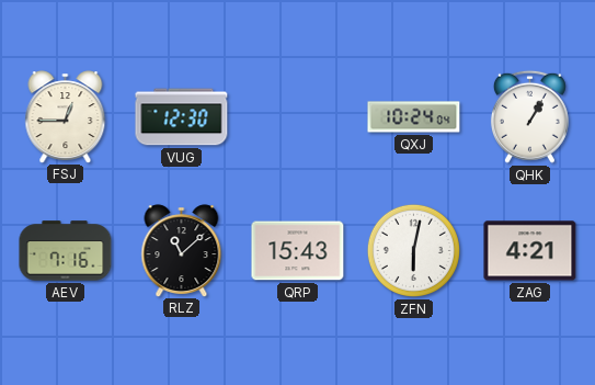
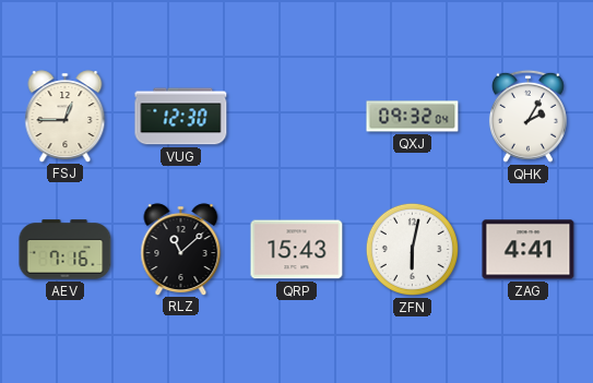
QXJ: 10:24 -> 09:32 (413, 117)
QHK: 1:05 -> 2:05 (527, 116)
ZAG: 4:21 -> 4:41 (529, 250)
